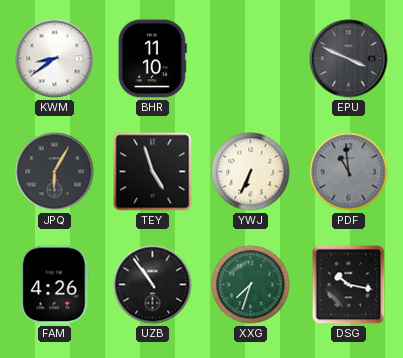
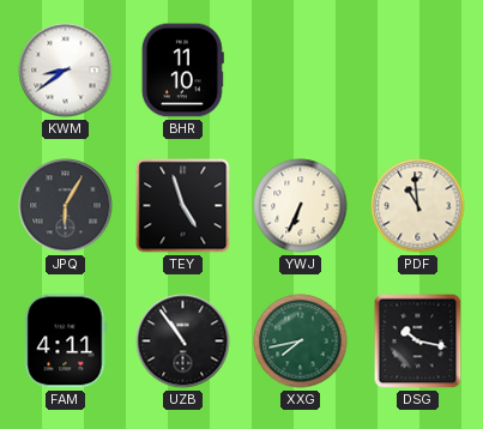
EPU: 3:49 -> none (349, 59)
PDF dial: grey -> cream (418, 206)
FAM: 4:26 -> 4:11 (65, 342)
XXG: 7:33 -> 7:43 (301, 342)
